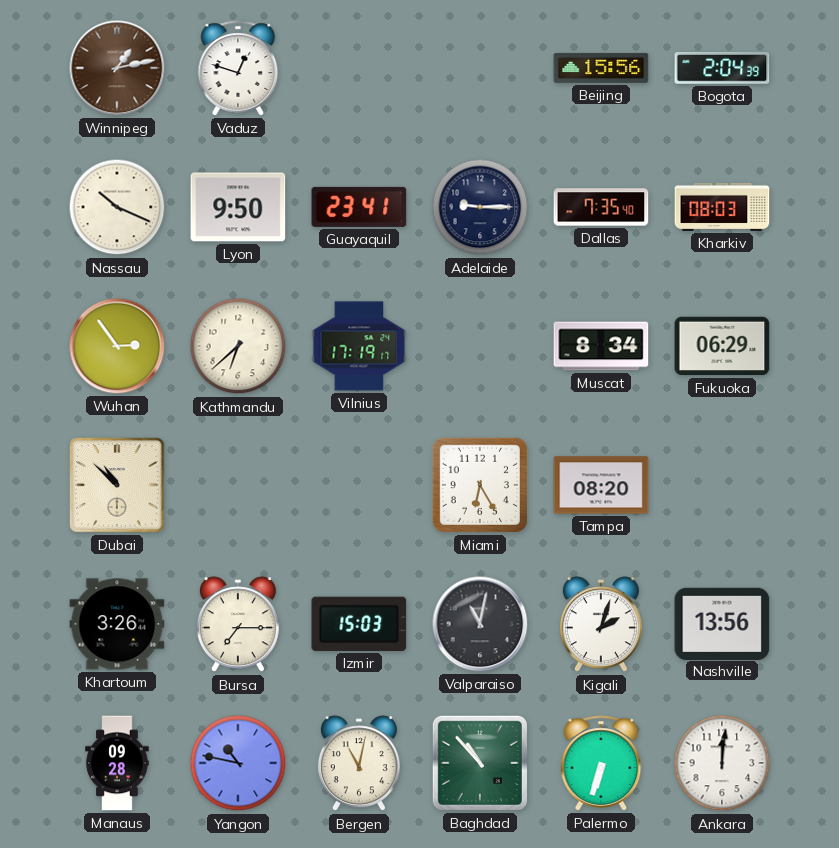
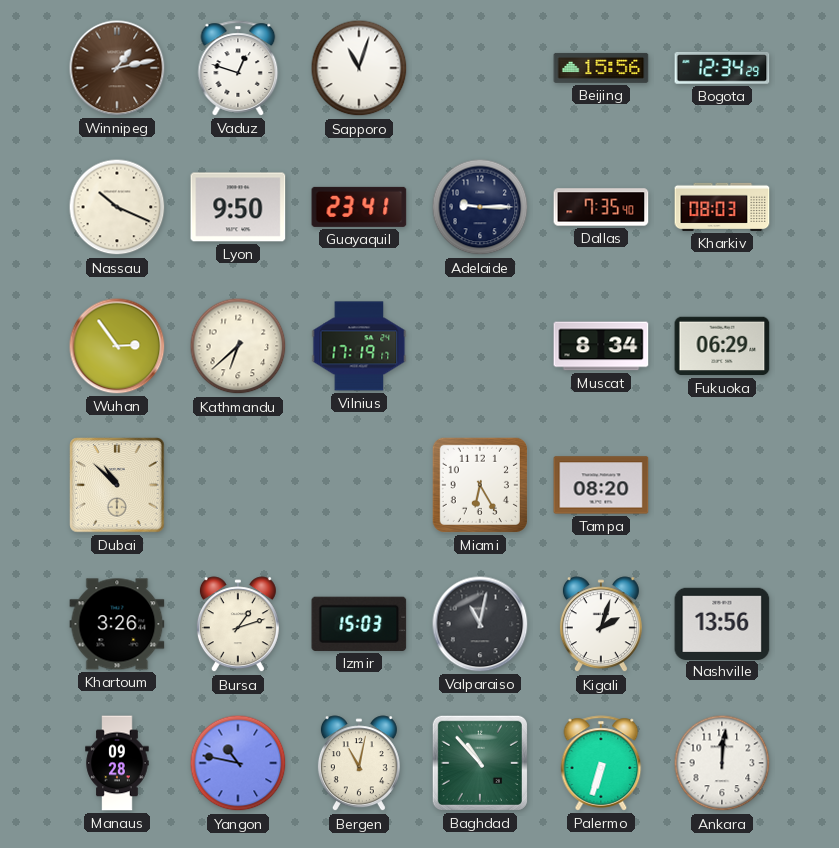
Sapporo: none -> 11:03 (359, 68)
Bogota: 2:04 -> 12:34 (722, 68)
Bursa: 7:15 -> 1:12 (238, 625)
